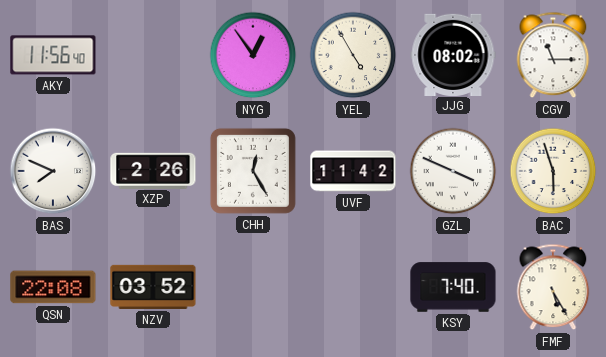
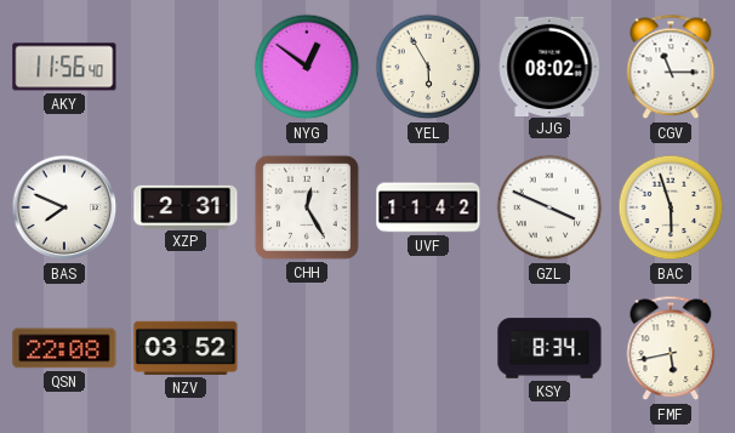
NYG: 12:54 -> 12:51 (307, 67)
YEL: 4:55 -> 5:55 (428, 67)
XZP: 2:26 -> 2:31 (186, 206)
KSY: 7:40 -> 8:34 (549, 348)
FMF: 5:25 -> 5:43 (671, 348)
